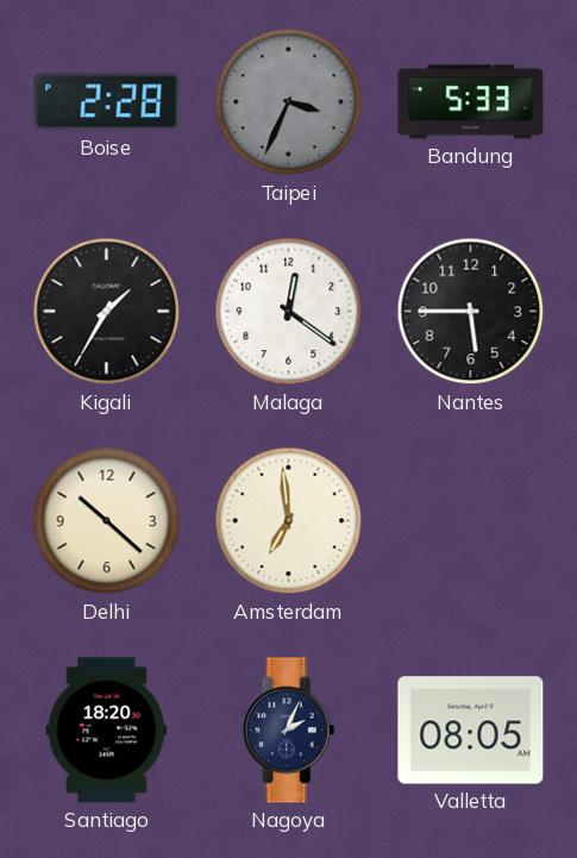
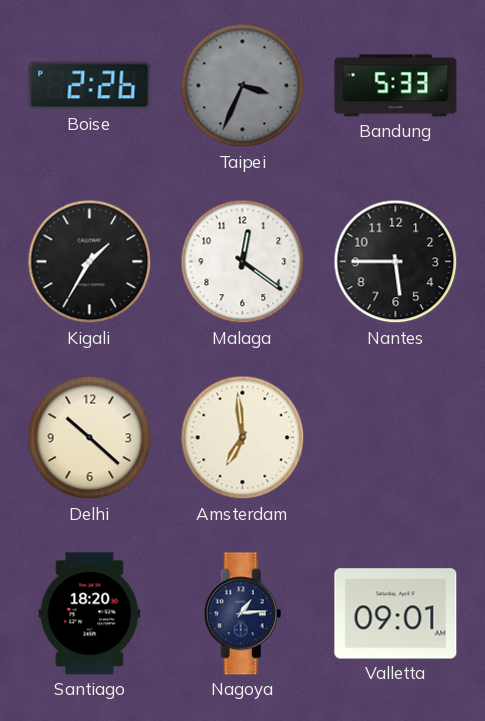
Boise: 2:28 -> 2:26 (90, 86)
Nagoya: 2:04 -> 1:14 (243, 614)
Valletta: 08:05 -> 09:01 (396, 614)
